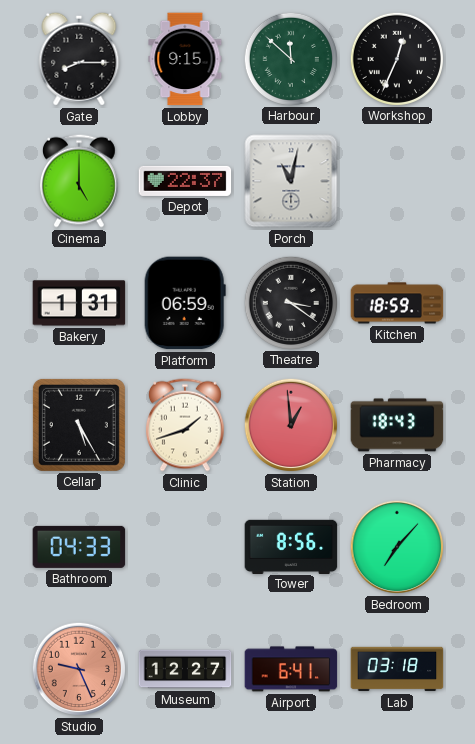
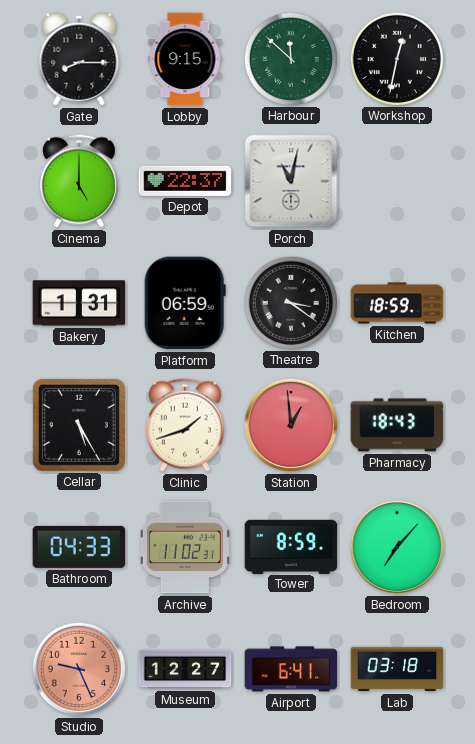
Workshop: 12:34 -> 12:32 (396, 58)
Archive: none -> 11:02 (185, 547)
Tower: 8:56 -> 8:59 (291, 546)
